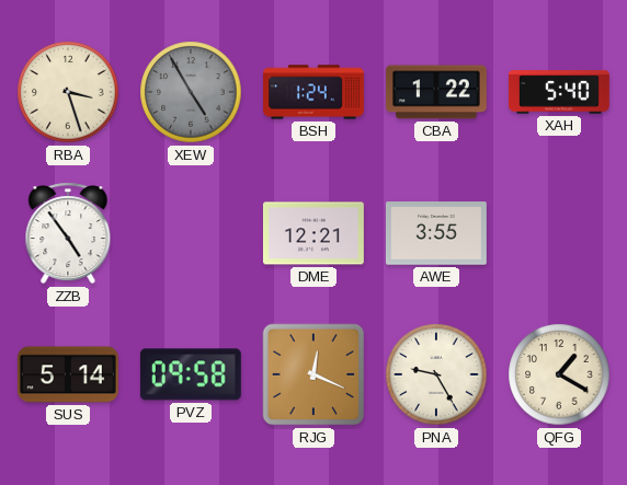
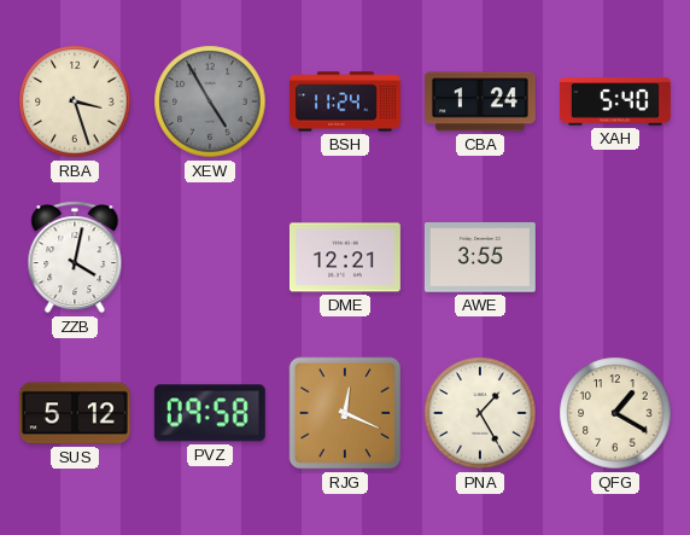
BSH: 1:24 -> 11:24 (346, 101)
CBA: 1:22 -> 1:24 (480, 101)
ZZB: 4:54 -> 4:02 (75, 257)
SUS: 5:14 -> 5:12 (75, 413)
PNA: 9:25 -> 1:25 (480, 413)
